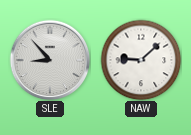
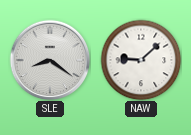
SLE: 8:53 -> 8:21 (50, 60)
